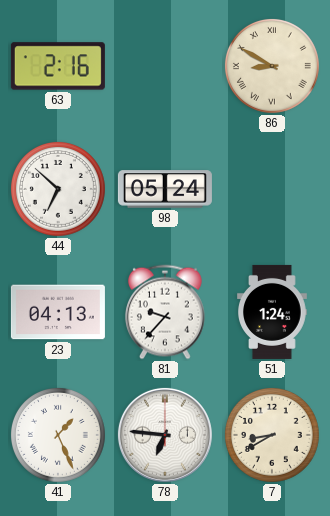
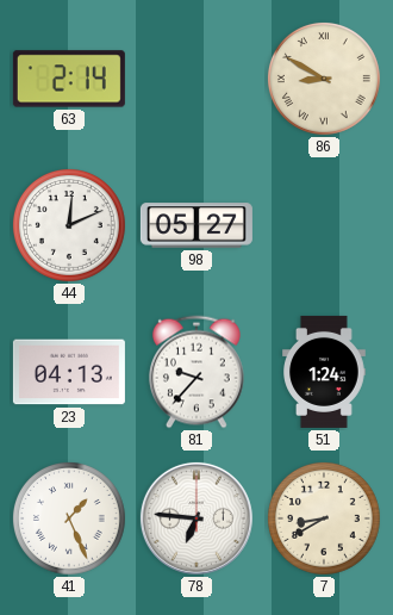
63: 2:16 -> 2:14 (69, 79)
44: 6:52 -> 12:11 (69, 225)
98: 05:24 -> 05:27 (196, 225)
